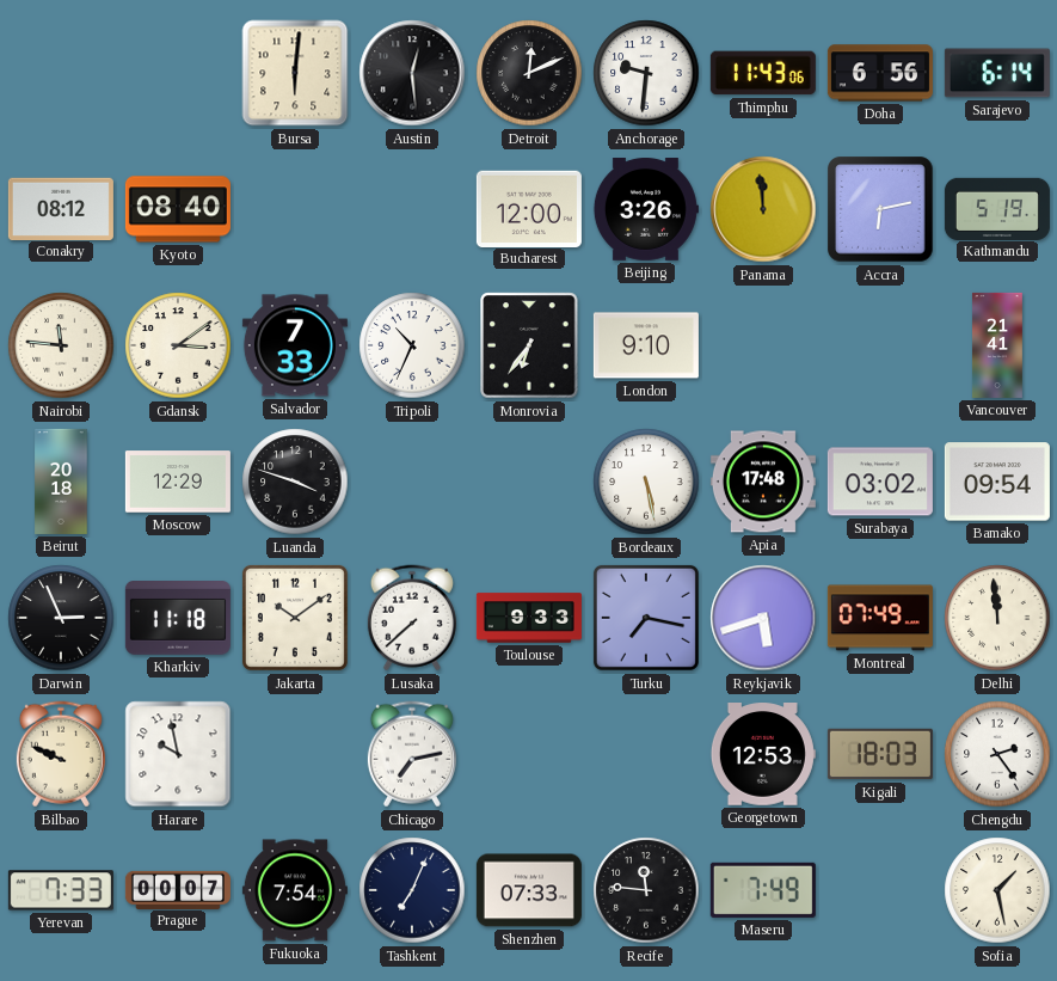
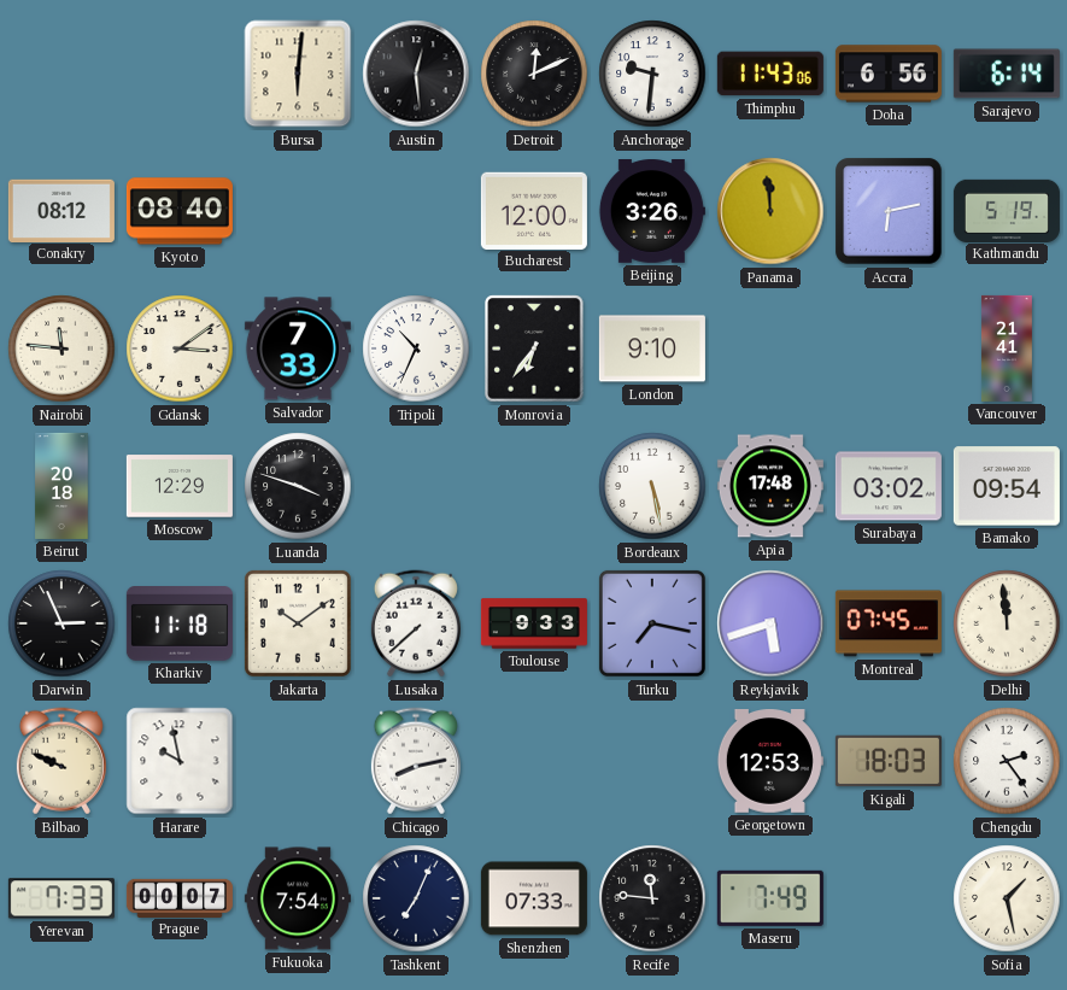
Montreal: 07:49 -> 07:45 (889, 623)
Chicago: 7:13 -> 8:13 (416, 761)
